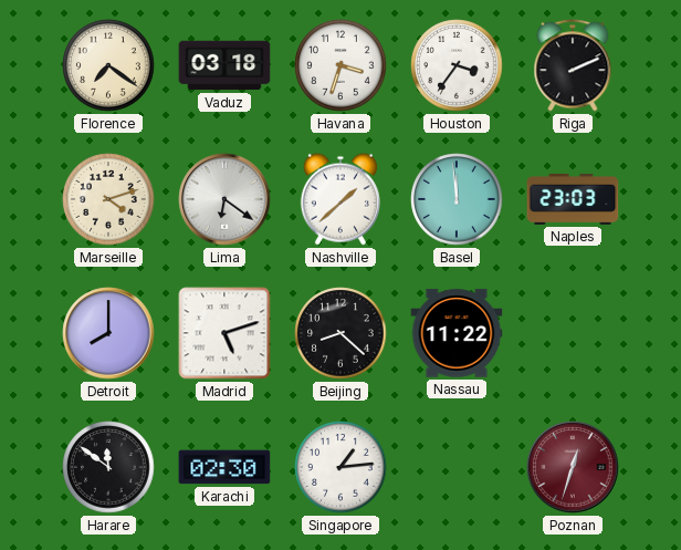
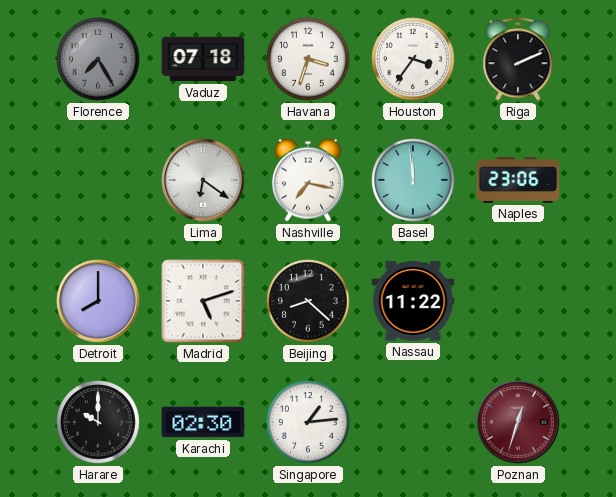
Florence: 7:21 -> 7:25 (98, 59)
Florence dial: cream -> grey (98, 59)
Vaduz: 03:18 -> 07:18 (203, 59)
Marseille: 4:12 -> none (108, 199)
Nashville: 1:38 -> 7:17 (308, 180)
Naples: 23:03 -> 23:06 (518, 180)
Harare: 11:51 -> 10:00 (98, 422)
